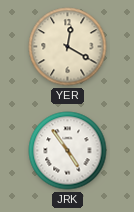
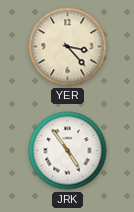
YER: 12:20 -> 3:23 (68, 47)
